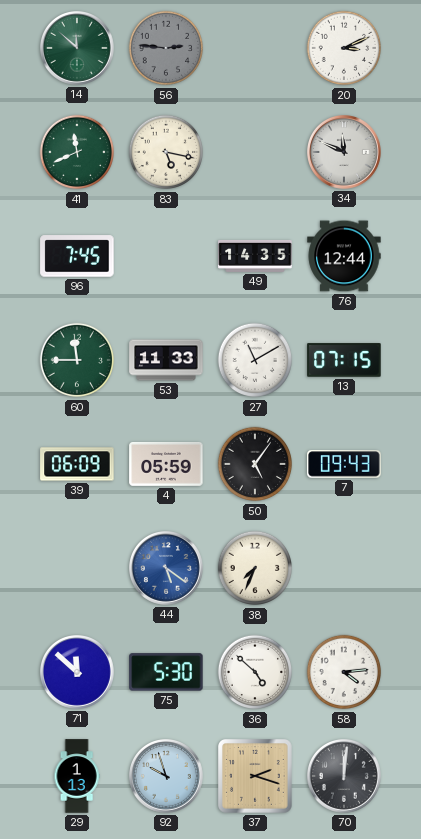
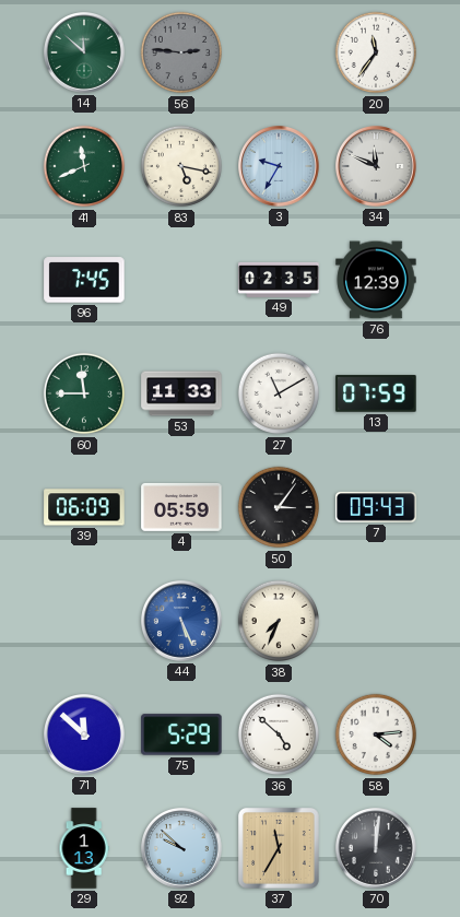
20: 3:11 -> 11:36 (376, 52)
3: none -> 9:35 (280, 167)
49: 14:35 -> 02:35 (279, 280)
76: 12:44 -> 12:39 (376, 280)
13: 07:15 -> 07:59 (376, 393)
50: 5:06 -> 3:06 (279, 507)
44: 5:21 -> 5:26 (182, 622)
75: 5:30 -> 5:29 (181, 734)
92: 9:57 -> 9:52 (182, 849)
37: 2:18 -> 11:35 (280, 849)
